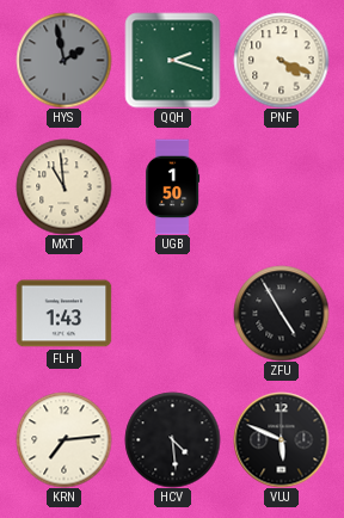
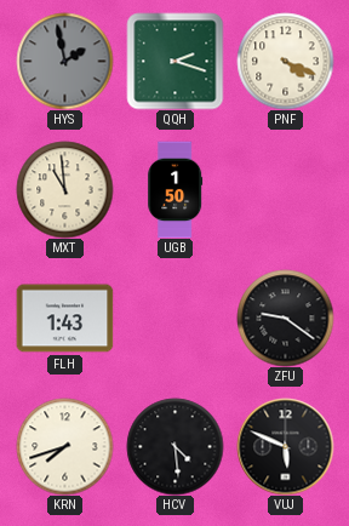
ZFU: 4:55 -> 9:21 (285, 318)
KRN: 7:14 -> 7:42 (64, 446)
